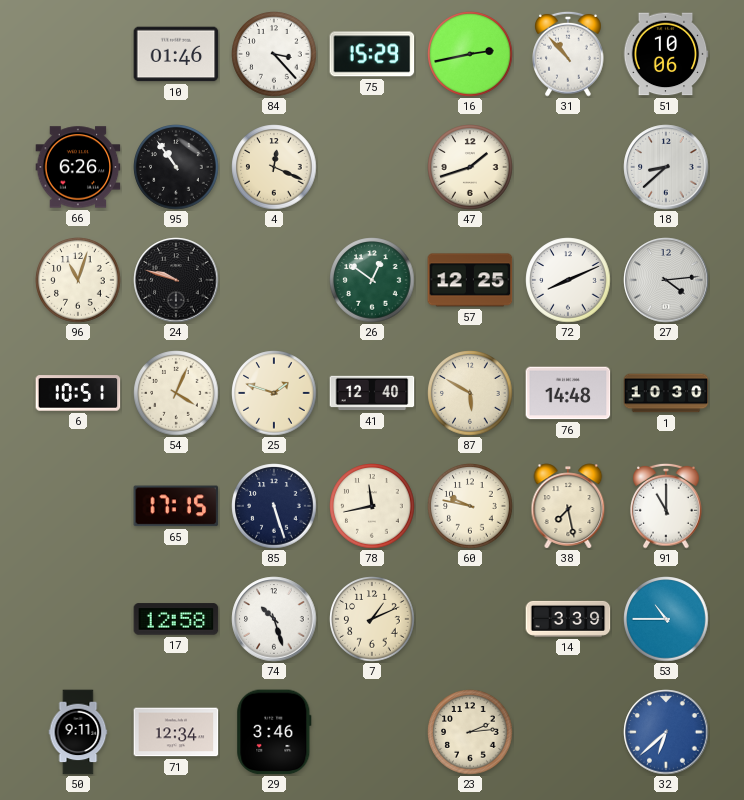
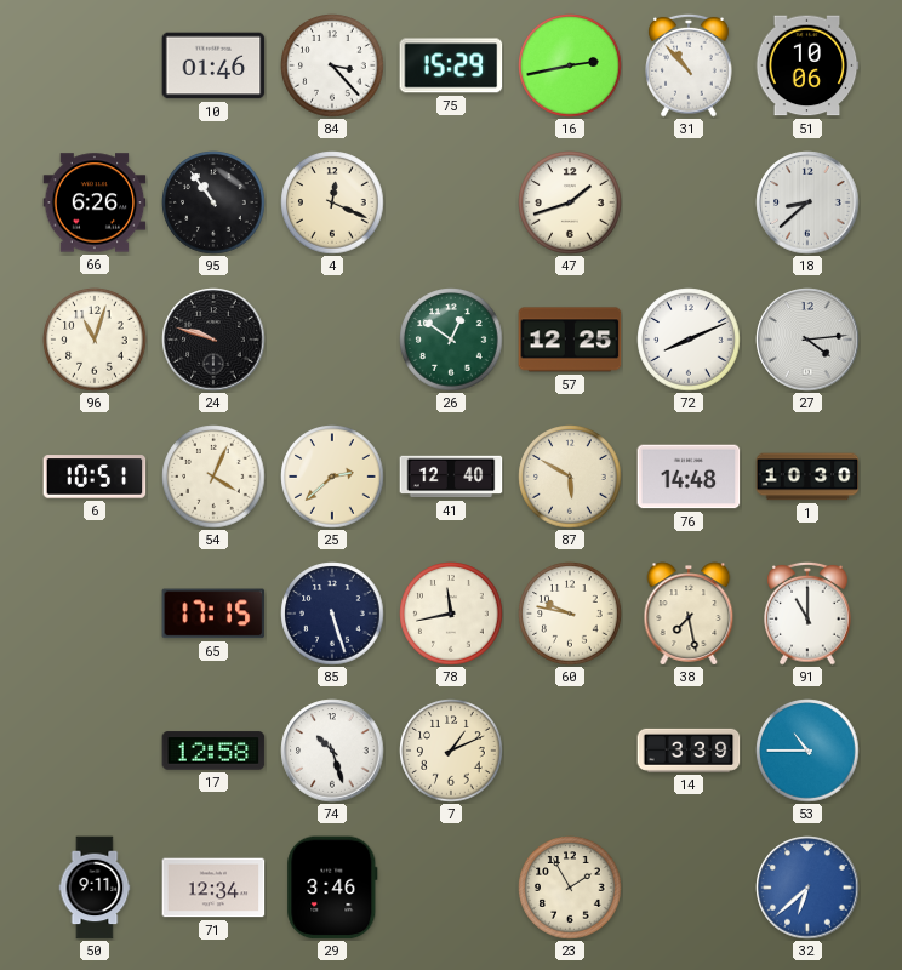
25: 1:48 -> 2:38 (332, 477)
23: 2:14 -> 1:55 (570, 888)
